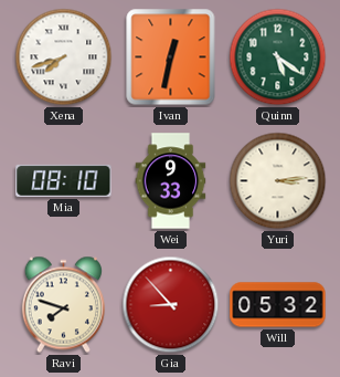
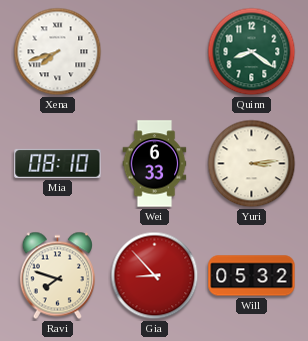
Ivan: 12:32 -> none (171, 57)
Quinn: 5:21 -> 8:21 (252, 52)
Wei: 9:33 -> 6:33 (155, 164)
